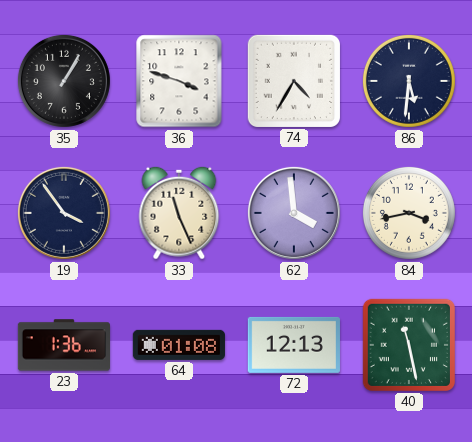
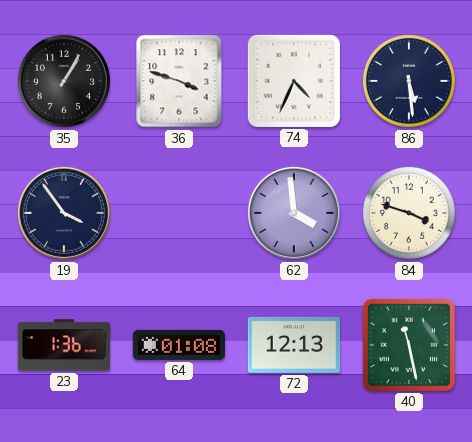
74: 4:35 -> 4:34 (294, 81)
86: 5:31 -> 5:29 (409, 81)
33: 11:26 -> none (179, 213)
84: 3:43 -> 3:48 (409, 213)
